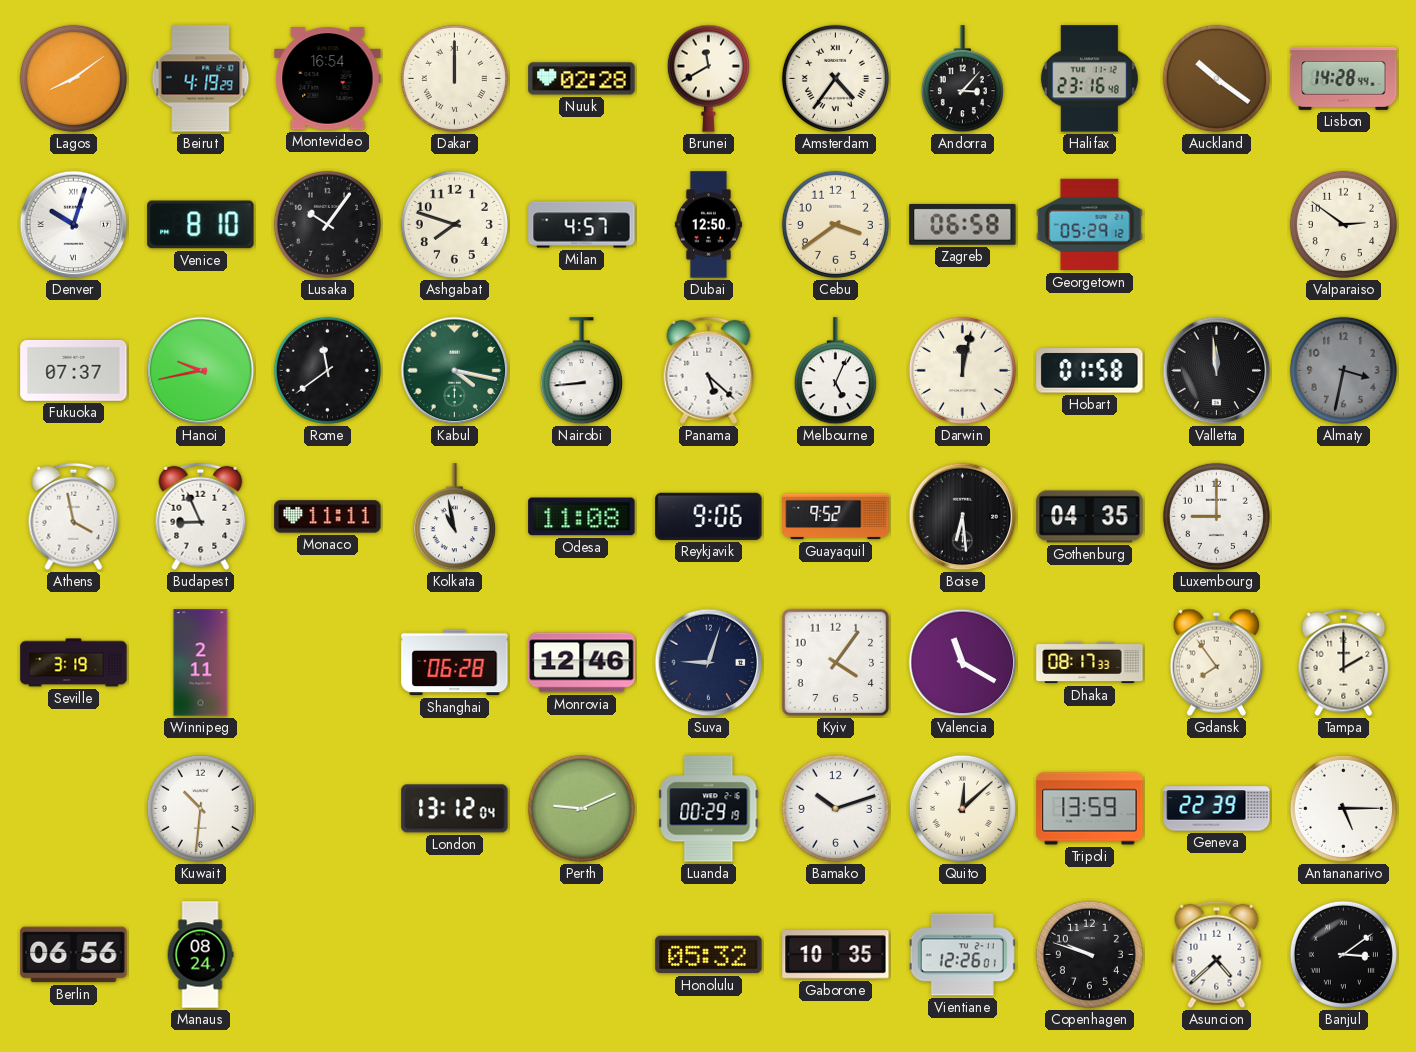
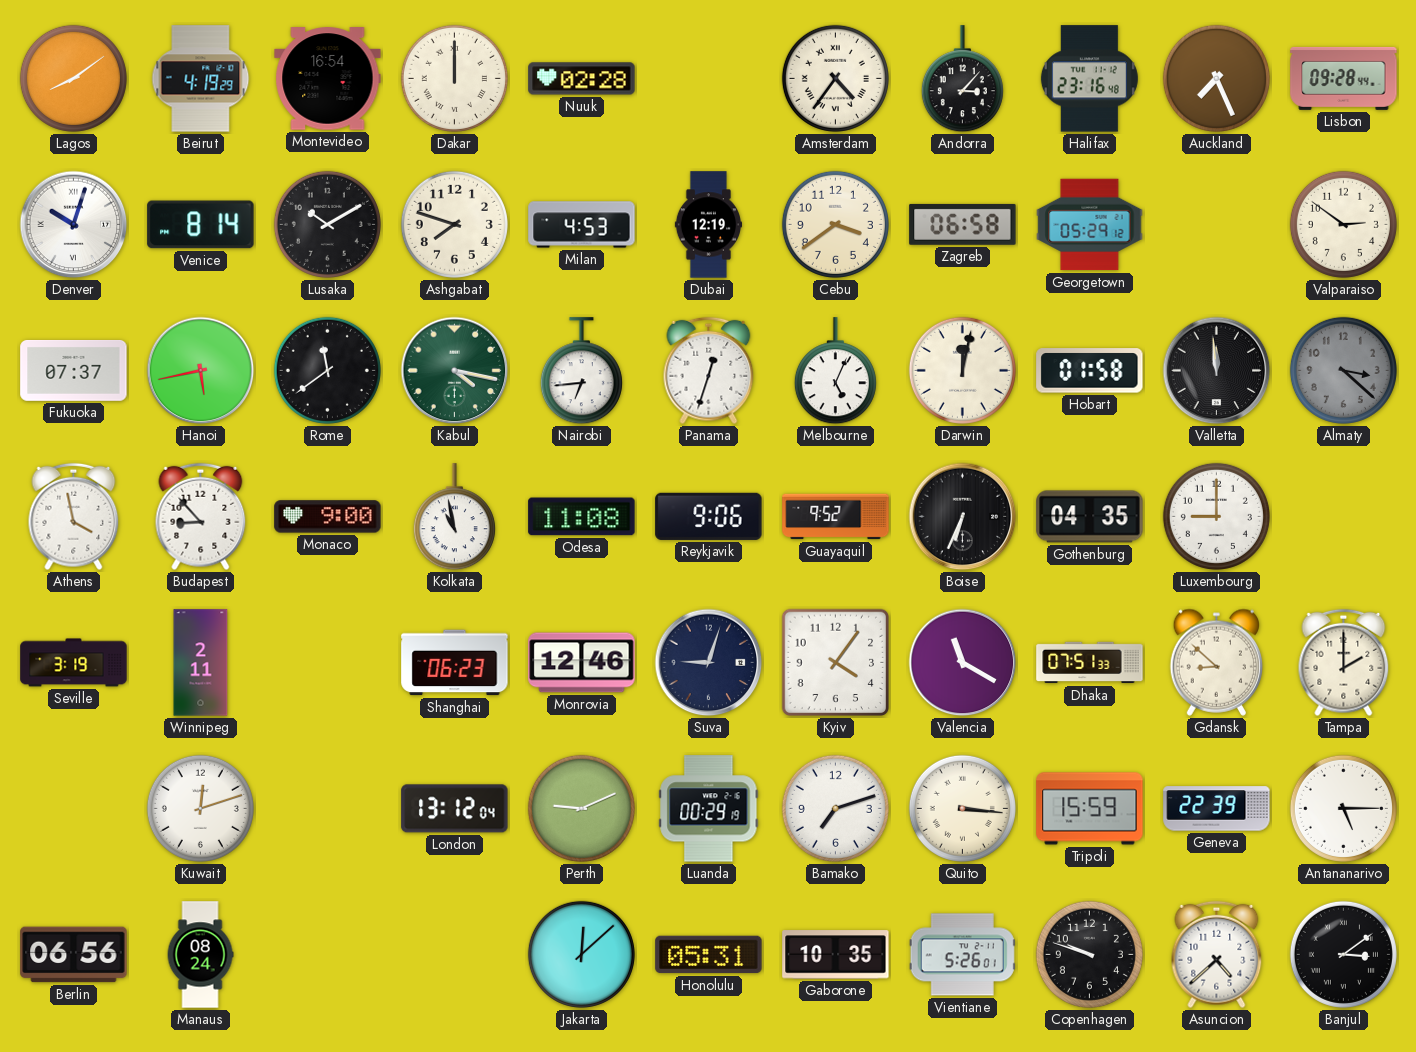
Brunei: 11:40 -> none (708, 78)
Auckland: 10:21 -> 7:26 (1216, 78)
Lisbon: 14:28 -> 09:28 (1344, 78)
Venice: 8:10 -> 8:14 (201, 225)
Lusaka: 10:06 -> 10:10 (327, 224)
Milan: 4:57 -> 4:53 (582, 225)
Dubai: 12:50 -> 12:19 (708, 225)
Hanoi: 9:43 -> 5:43 (201, 371)
Nairobi: 8:44 -> 6:44 (581, 371)
Panama: 5:22 -> 12:33 (709, 371)
Almaty: 3:32 -> 3:22 (1343, 370)
Budapest: 8:56 -> 8:53 (201, 517)
Monaco: 11:11 -> 9:00 (328, 517)
Boise: 6:29 -> 6:34 (963, 517)
Shanghai: 06:28 -> 06:23 (455, 663)
Dhaka: 08:17 -> 07:51 (1090, 663)
Gdansk: 7:54 -> 8:52 (1216, 662)
Kuwait: 10:31 -> 12:12 (200, 808)
Bamako: 10:12 -> 7:12 (835, 808)
Quito: 12:08 -> 3:16 (962, 808)
Tripoli: 13:59 -> 15:59 (1090, 809)
Jakarta: none -> 12:08 (581, 954)
Honolulu: 05:32 -> 05:31 (709, 955)
Vientiane: 12:26 -> 5:26 (962, 955)
